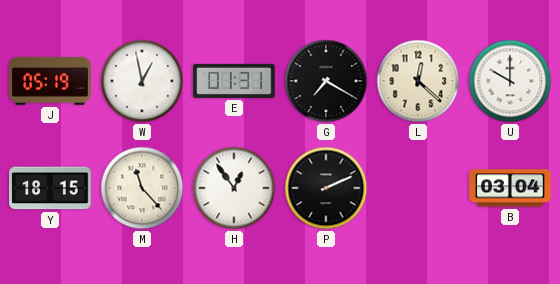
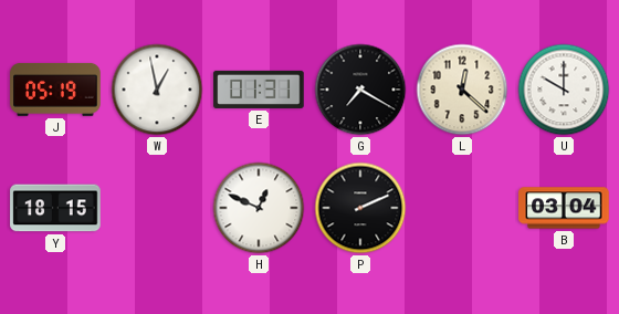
M: 11:23 -> none (142, 188)
H: 12:54 -> 12:49 (259, 208)
